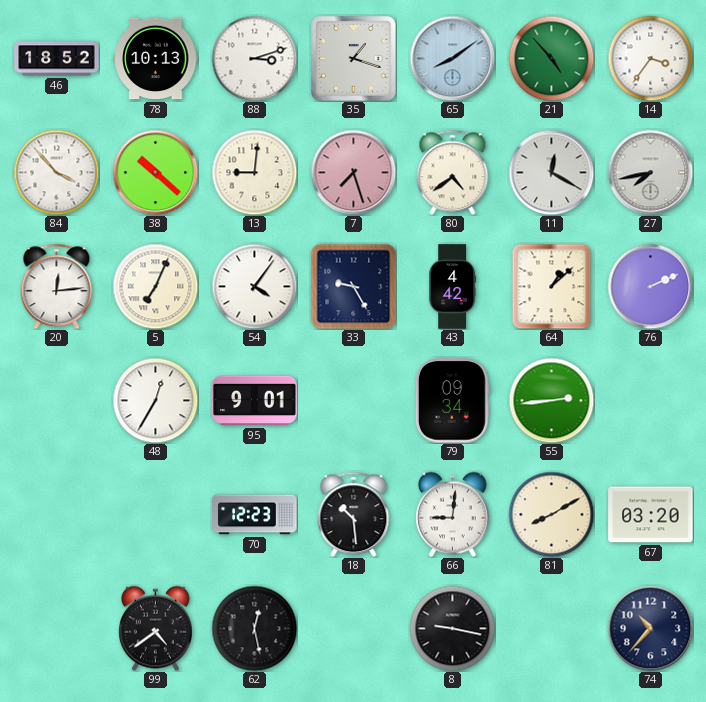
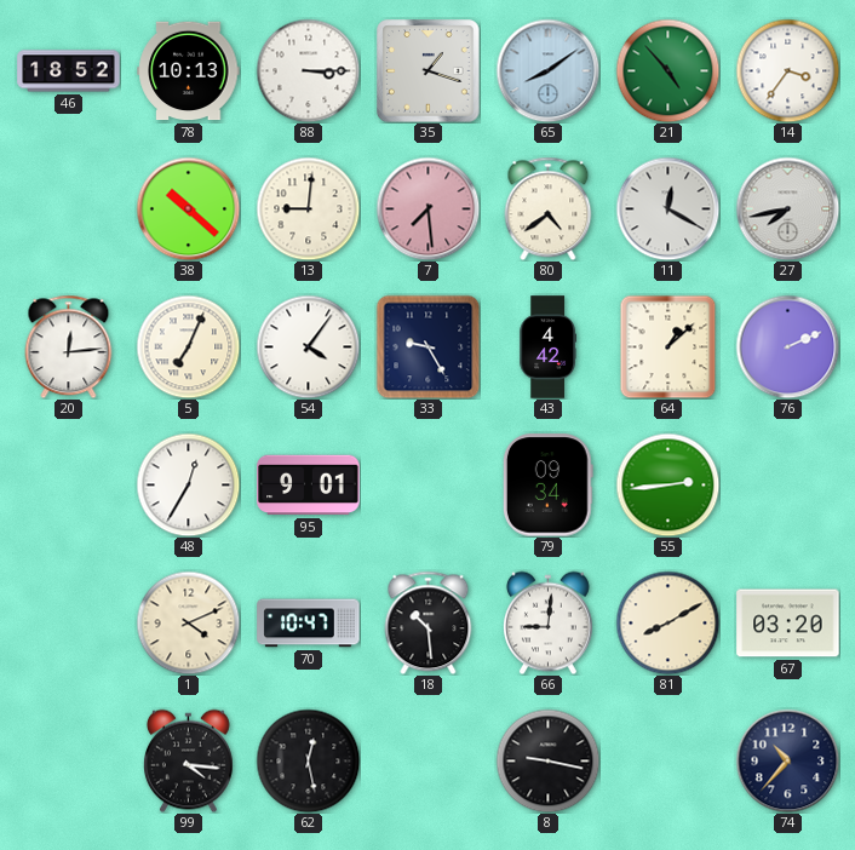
88: 3:12 -> 3:15 (308, 70)
84: 3:53 -> none (56, 172)
7: 7:27 -> 7:29 (427, 208)
1: none -> 4:11 (188, 622)
70: 12:23 -> 10:47 (309, 624)
99: 4:39 -> 4:16 (189, 760)
